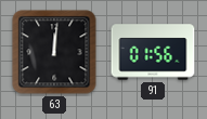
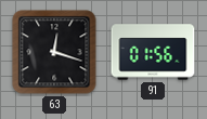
63: 12:01 -> 12:18 (54, 52)
